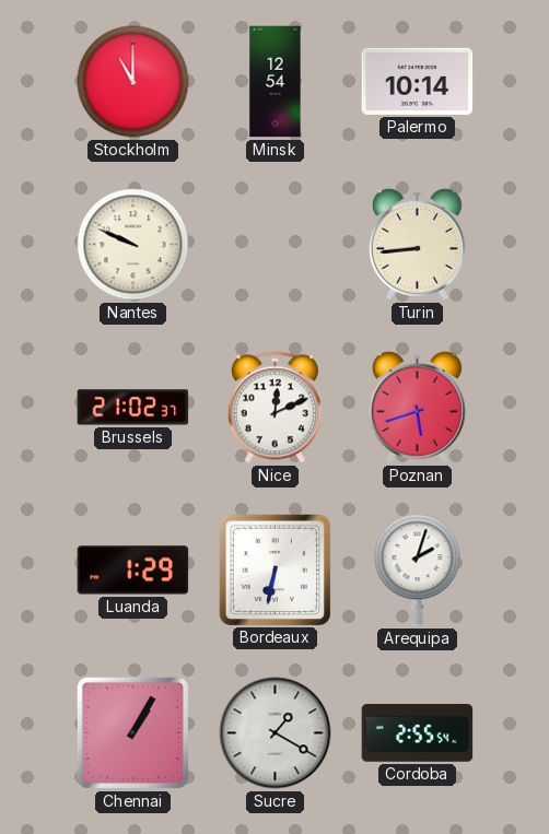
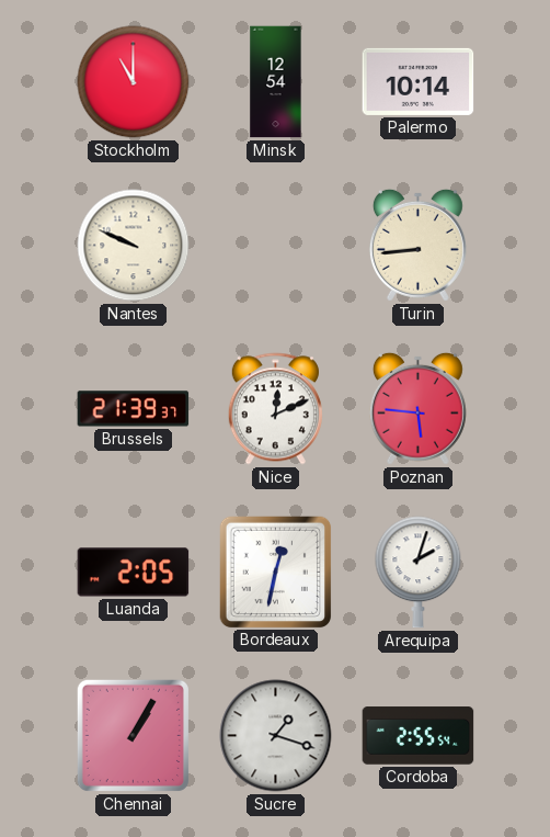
Brussels: 21:02 -> 21:39 (134, 409)
Poznan: 5:42 -> 5:46 (417, 408)
Luanda: 1:29 -> 2:05 (134, 573)
Bordeaux: 6:32 -> 12:32 (275, 572)
Sucre: 1:20 -> 1:18 (276, 736)
